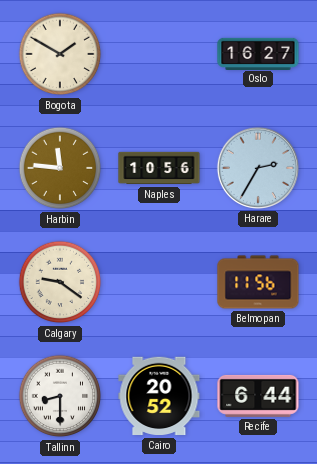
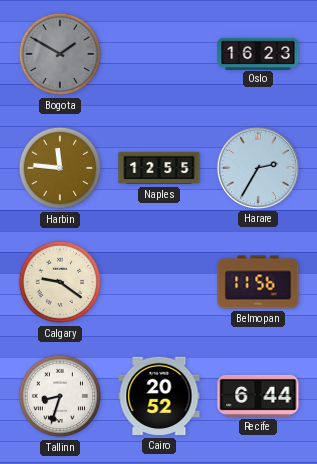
Bogota dial: cream -> grey (60, 54)
Oslo: 16:27 -> 16:23 (258, 53)
Naples: 10:56 -> 12:55 (159, 168)
Tallinn: 8:30 -> 8:33 (60, 396)
